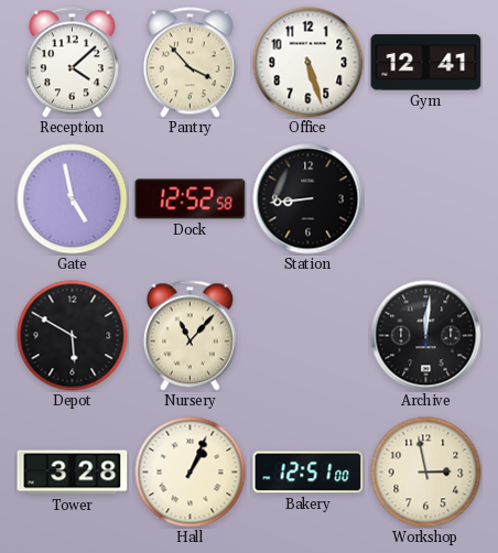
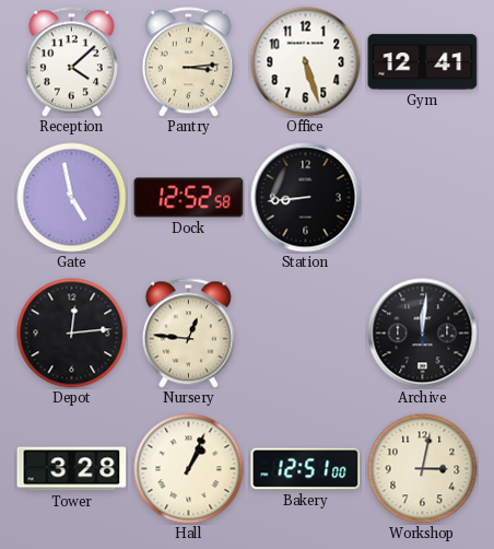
Pantry: 3:53 -> 3:14 (188, 62)
Depot: 5:50 -> 12:14 (72, 334)
Nursery: 11:07 -> 12:46 (188, 334)
Workshop: 2:58 -> 3:02 (423, 469)
